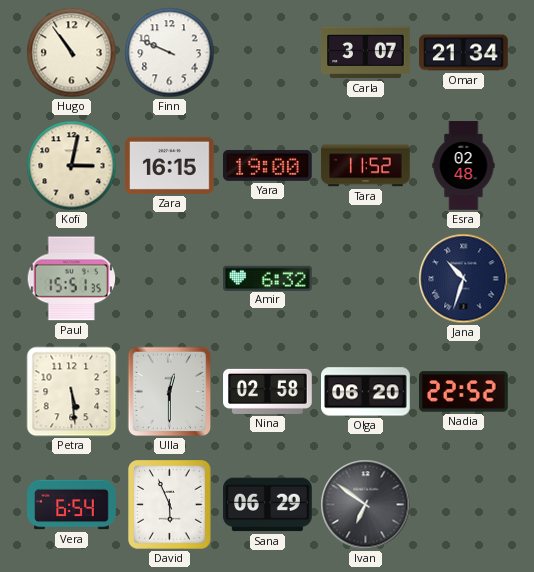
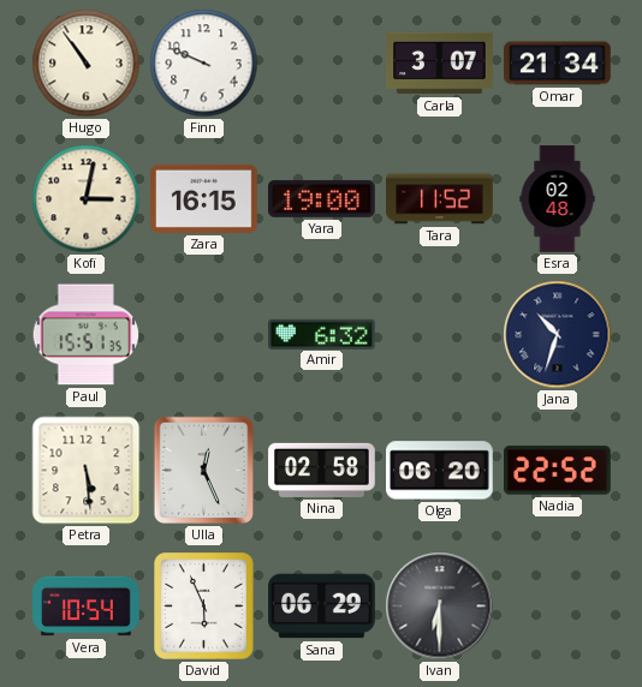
Ulla: 12:30 -> 12:26 (204, 471)
Vera: 6:54 -> 10:54 (87, 607)
Ivan: 6:51 -> 6:30 (440, 607)
